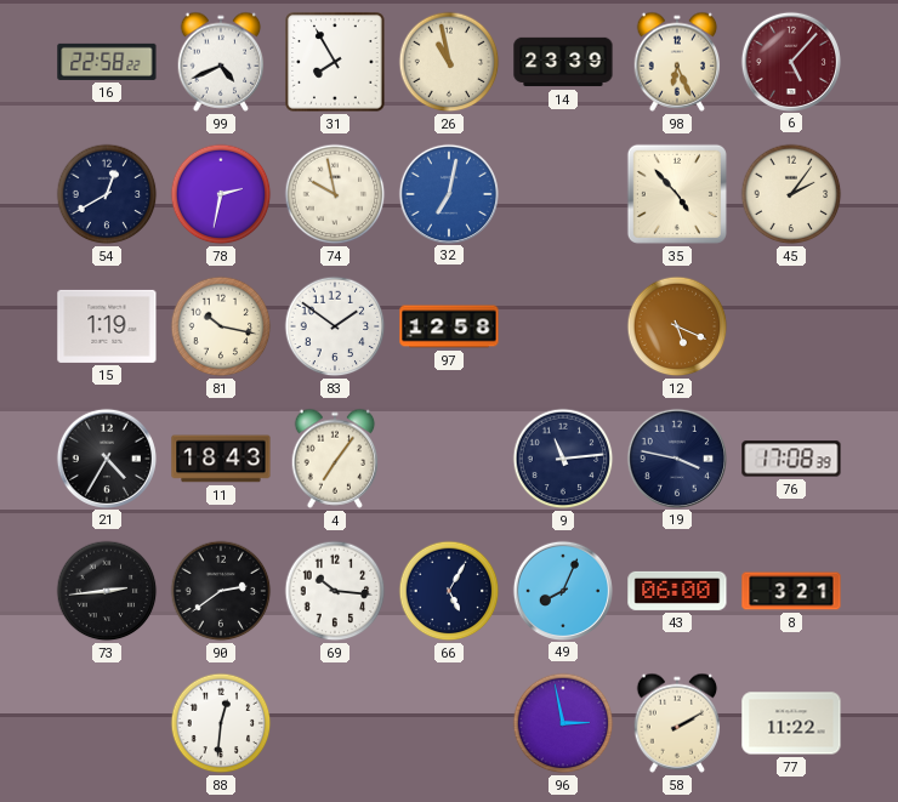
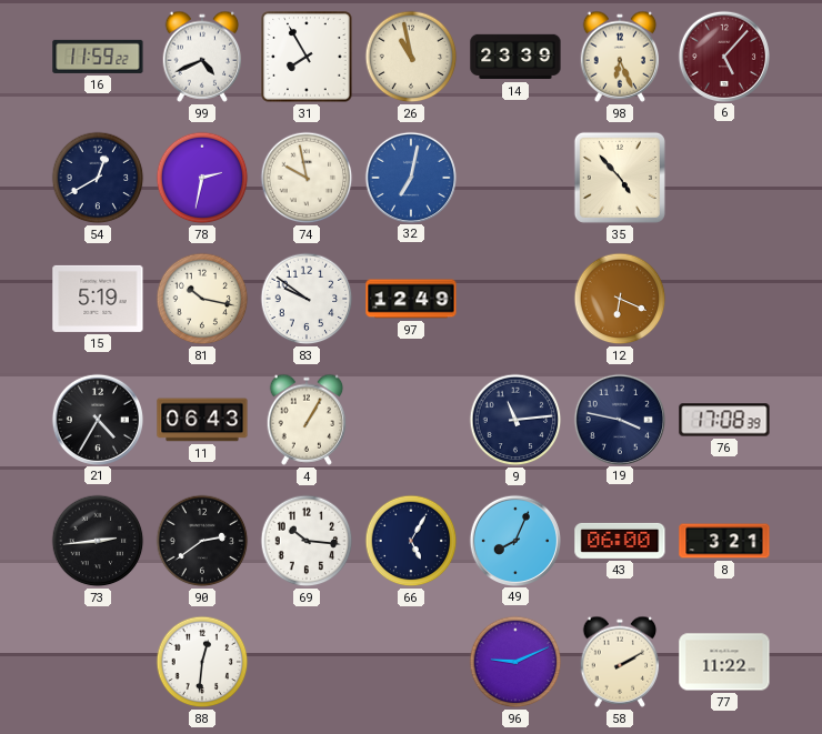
16: 22:58 -> 11:59 (98, 57)
45: 2:06 -> none (791, 194)
15: 1:19 -> 5:19 (98, 299)
83: 1:51 -> 9:51 (307, 299)
97: 12:58 -> 12:49 (411, 299)
12: 5:19 -> 6:19 (620, 299)
11: 18:43 -> 06:43 (202, 420)
4: 7:06 -> 1:05 (307, 420)
96: 2:58 -> 9:11 (515, 662)
